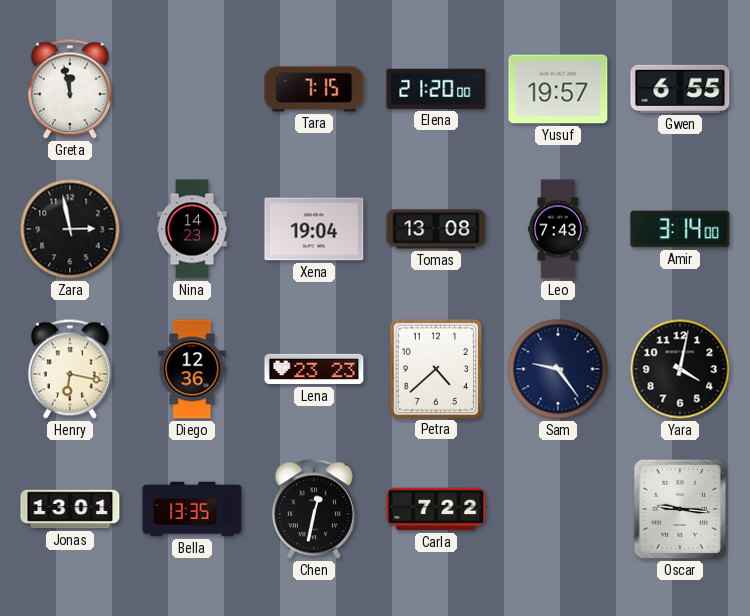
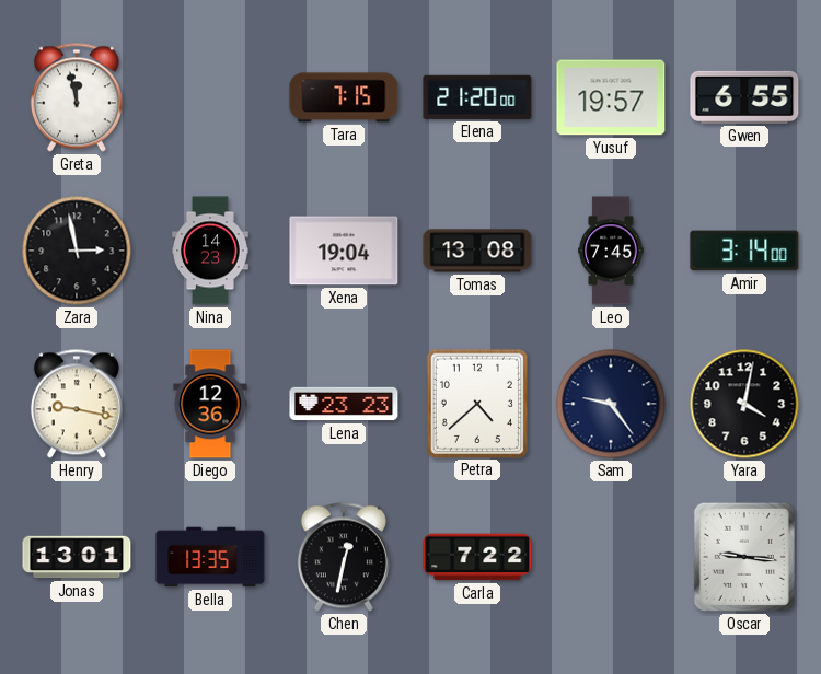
Leo: 7:43 -> 7:45 (611, 251)
Henry: 6:17 -> 9:17 (77, 404)
